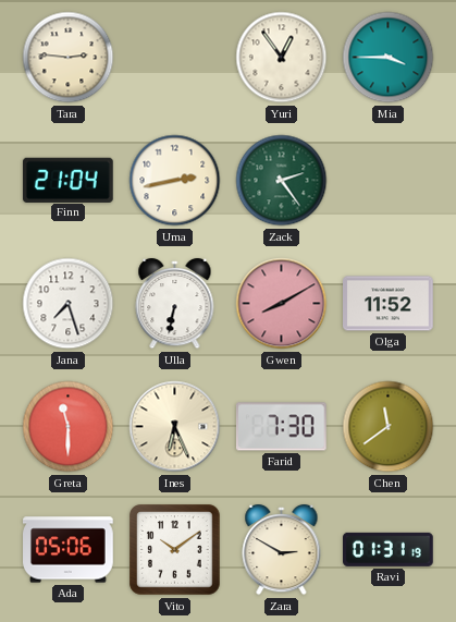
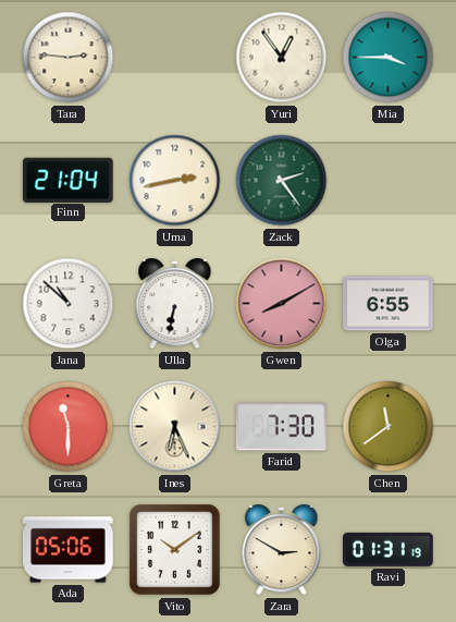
Jana: 7:27 -> 10:52 (69, 304)
Olga: 11:52 -> 6:55 (389, 304)
